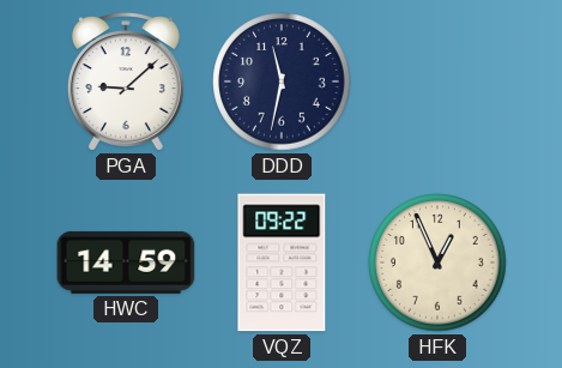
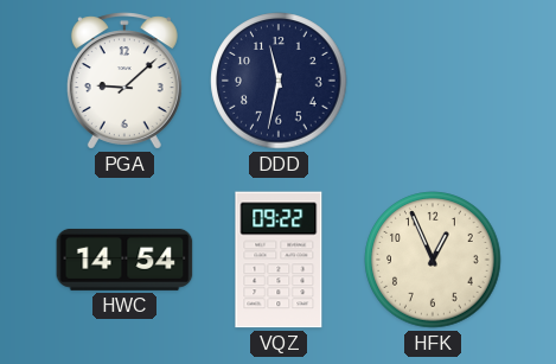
HWC: 14:59 -> 14:54 (124, 260)
